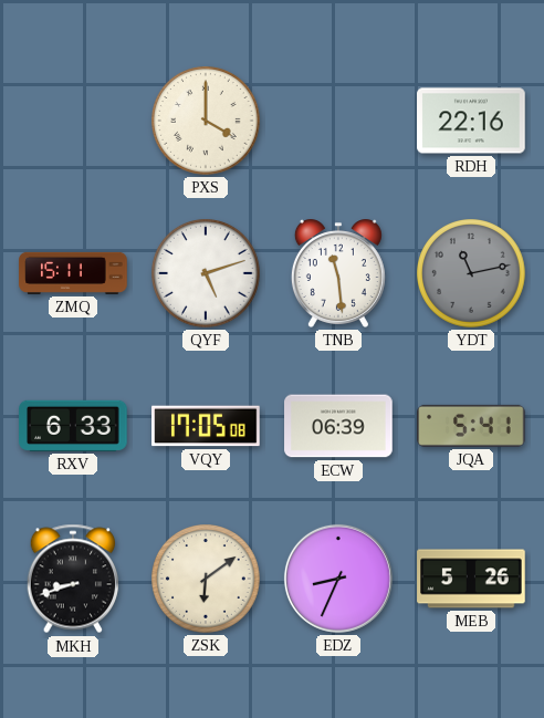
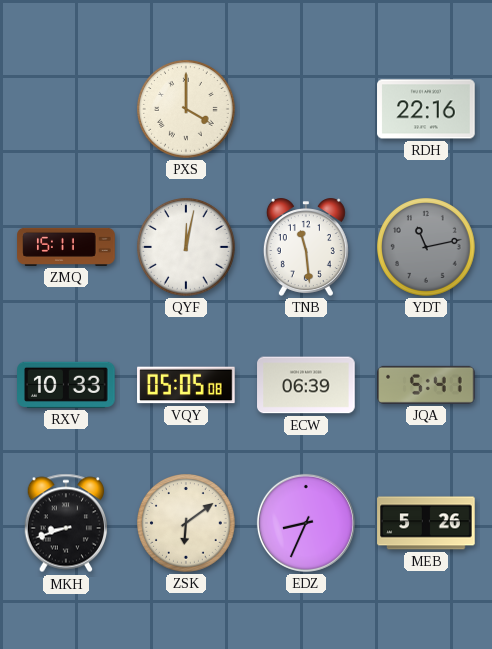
QYF: 5:12 -> 12:02 (187, 248)
RXV: 6:33 -> 10:33 (66, 385)
VQY: 17:05 -> 05:05 (186, 385)
